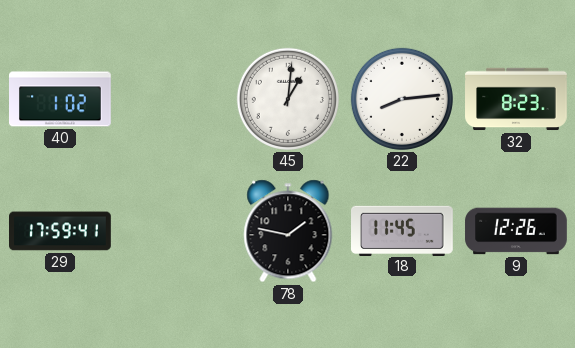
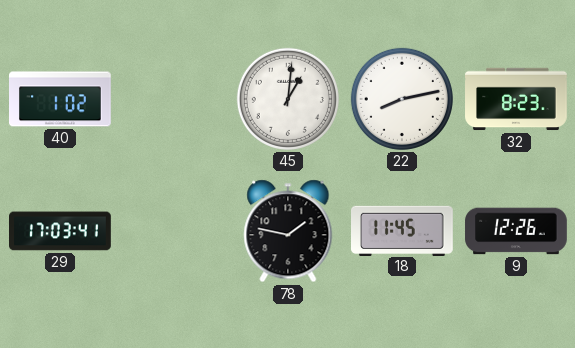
22: 8:14 -> 8:13 (402, 99)
29: 17:59 -> 17:03 (60, 231)
